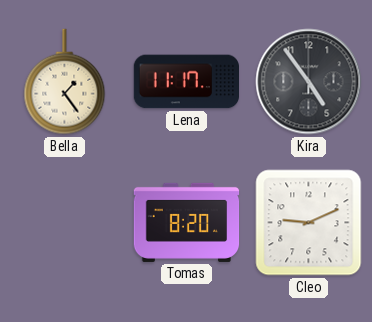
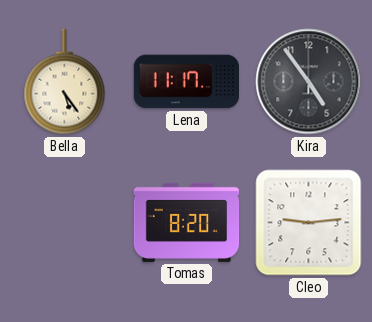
Bella: 1:24 -> 5:24 (65, 82)
Cleo: 9:11 -> 9:14 (309, 223)
